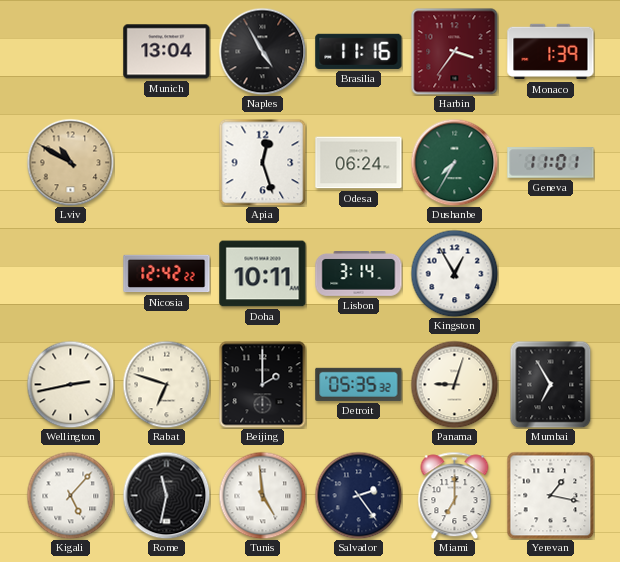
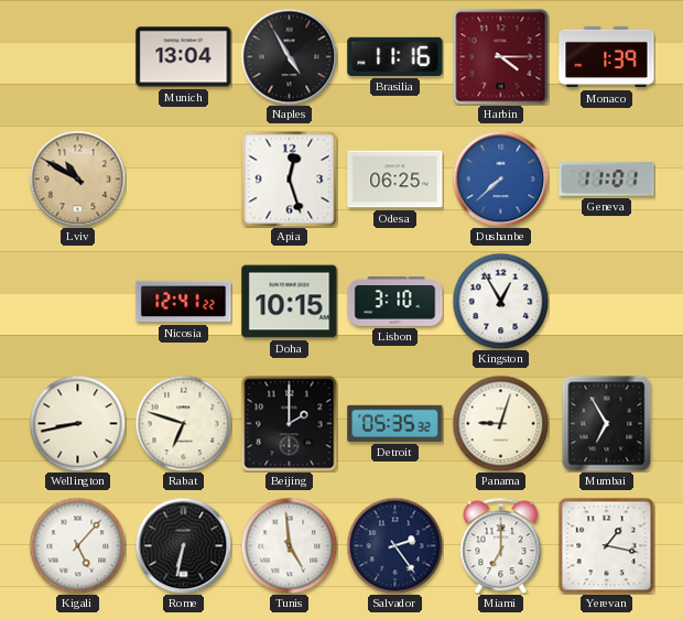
Harbin: 3:36 -> 4:15 (500, 56)
Odesa: 06:24 -> 06:25 (395, 180)
Dushanbe: 7:35 -> 7:38 (500, 178)
Dushanbe dial: green -> blue (500, 178)
Nicosia: 12:42 -> 12:41 (184, 302)
Doha: 10:11 -> 10:15 (290, 302)
Lisbon: 3:14 -> 3:10 (395, 302)
Wellington: 2:43 -> 8:43 (77, 423)
Rome: 11:32 -> 6:32 (183, 545)
